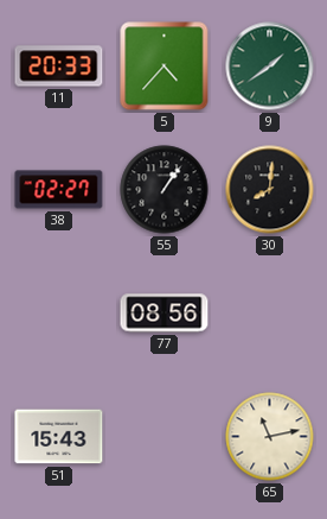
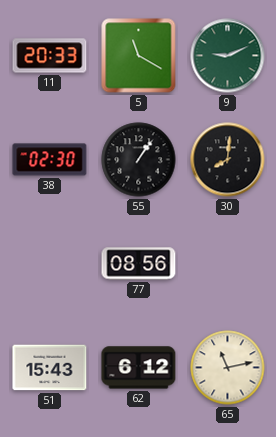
5: 4:37 -> 11:20 (139, 56)
9: 1:39 -> 9:11 (228, 56)
38: 02:27 -> 02:30 (50, 160)
62: none -> 6:12 (139, 368)
